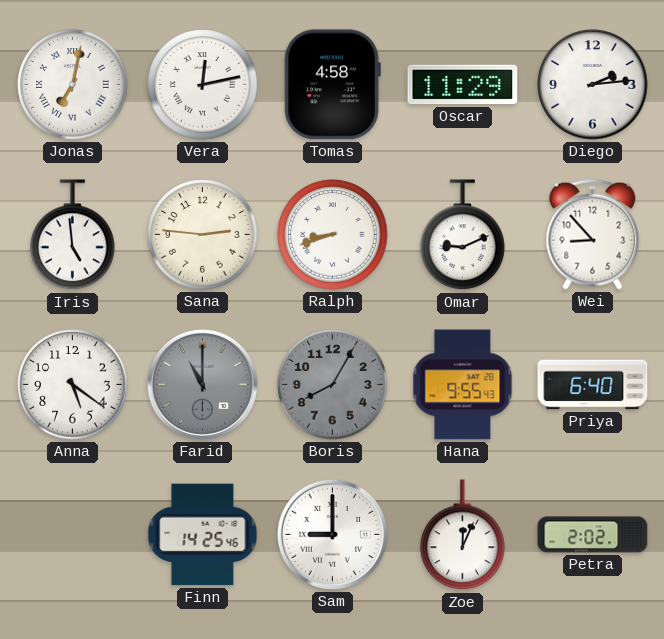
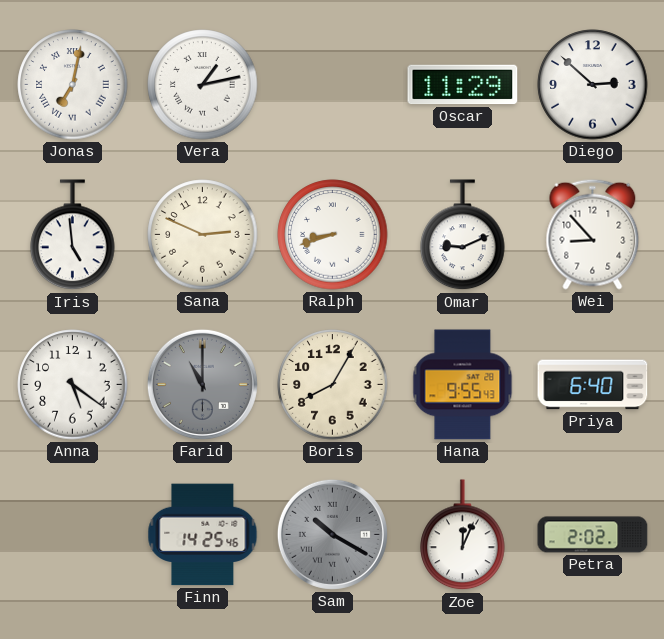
Vera: 12:13 -> 1:13 (203, 85)
Tomas: 4:58 -> none (332, 85)
Diego: 2:14 -> 2:52 (593, 85)
Sana: 2:46 -> 2:49 (203, 235)
Boris dial: grey -> cream (333, 385)
Sam: 9:00 -> 10:20 (332, 534)
Sam dial: white -> grey (332, 534)
